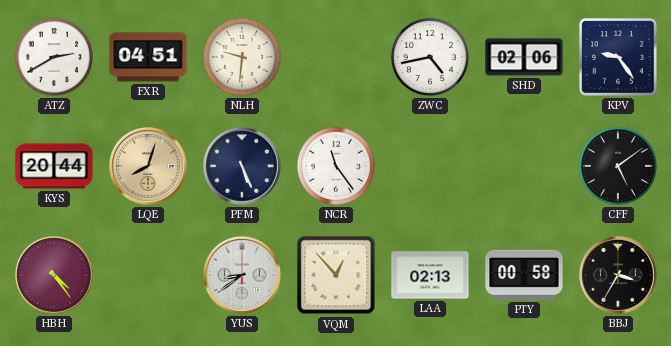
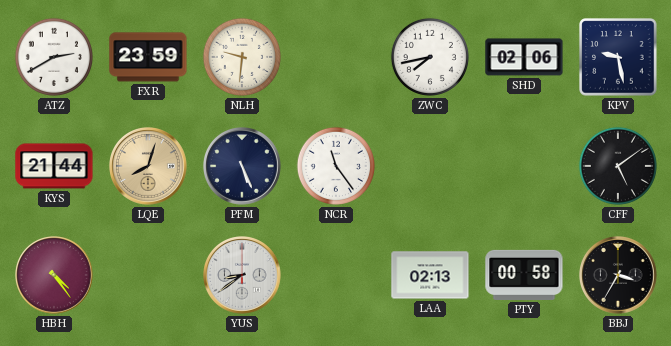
FXR: 04:51 -> 23:59 (148, 57)
ZWC: 4:43 -> 7:43 (430, 57)
KPV: 9:24 -> 9:28 (618, 57)
KYS: 20:44 -> 21:44 (54, 166)
VQM: 12:53 -> none (336, 275)
